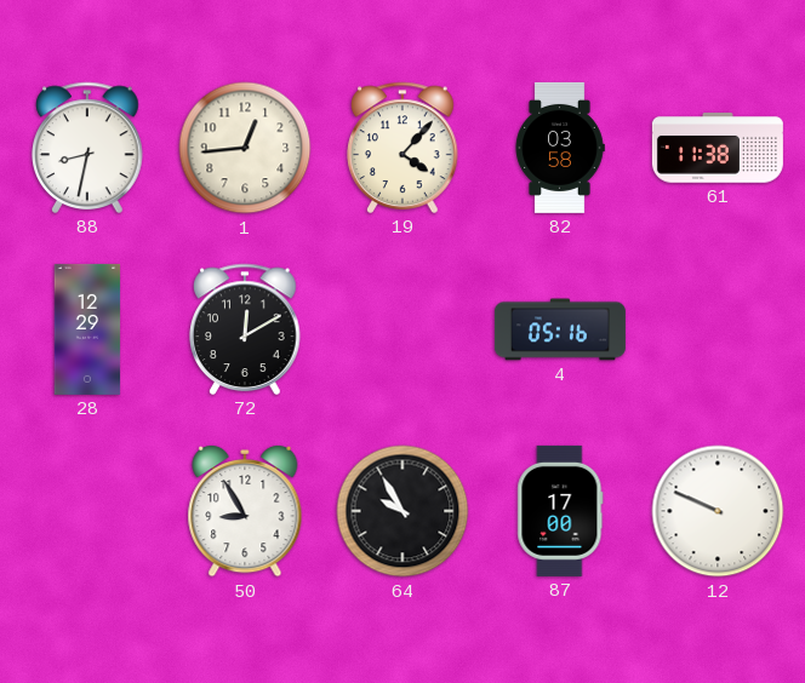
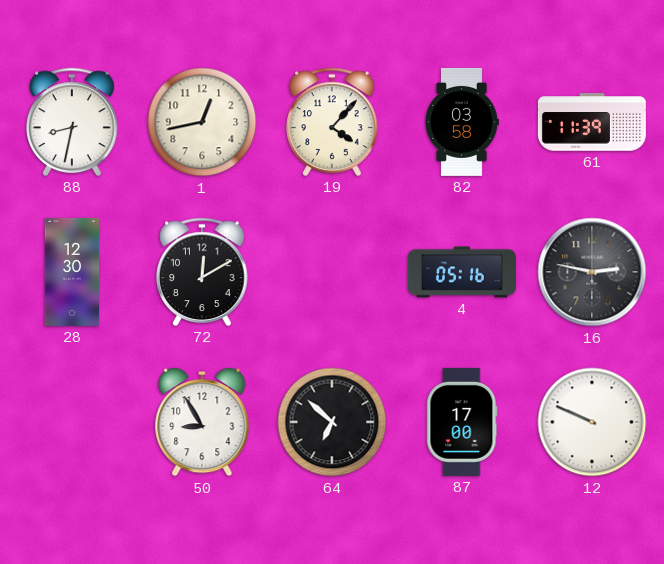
1: 12:44 -> 12:43 (202, 122)
61: 11:38 -> 11:39 (592, 122)
28: 12:29 -> 12:30 (72, 272)
16: none -> 2:47 (592, 272)
64: 9:55 -> 6:52 (332, 422)
